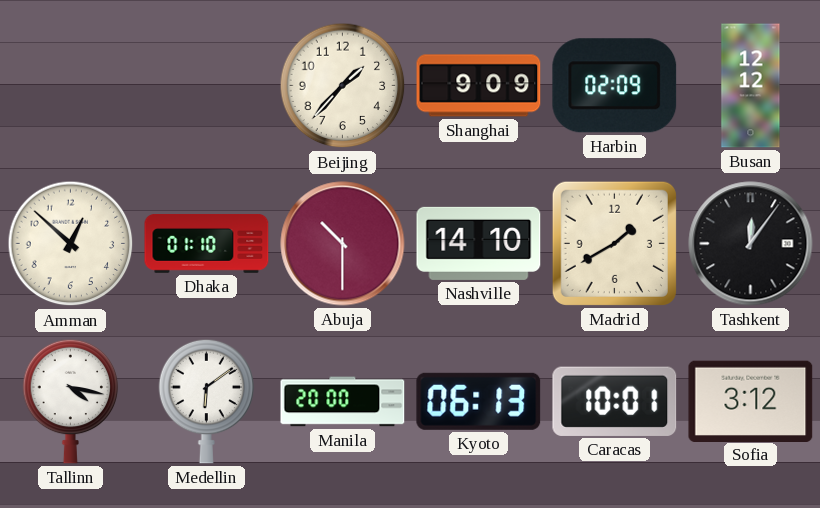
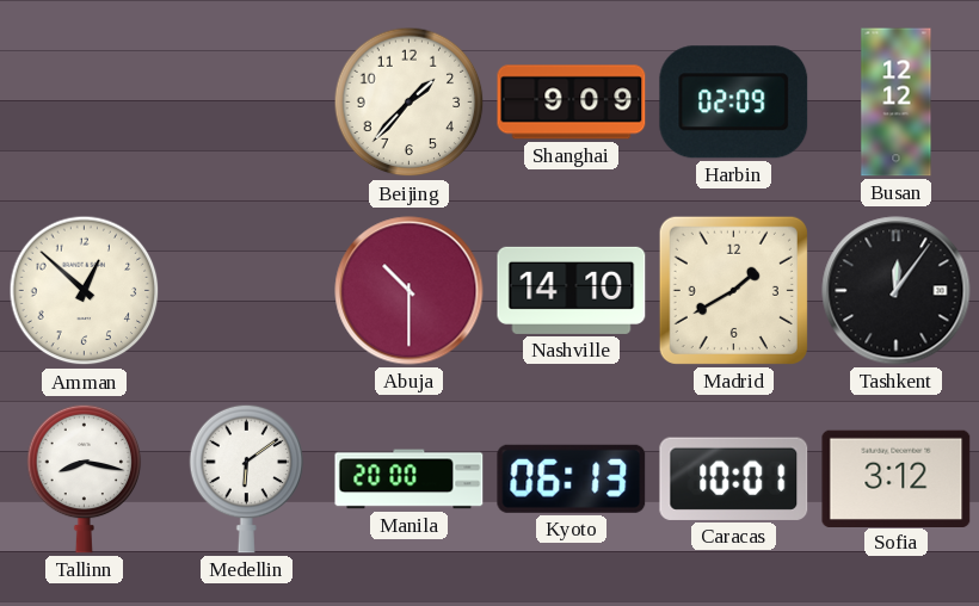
Dhaka: 01:10 -> none (207, 243)
Tallinn: 4:17 -> 8:17 (85, 478)
